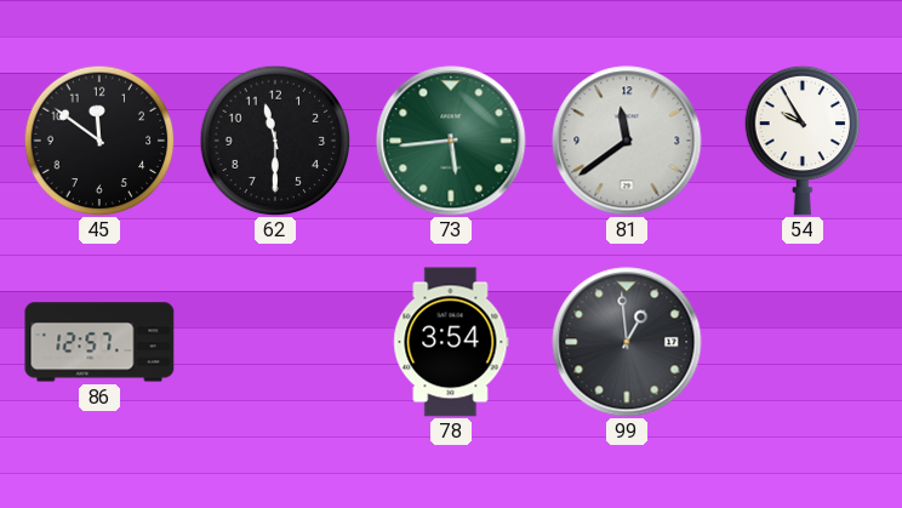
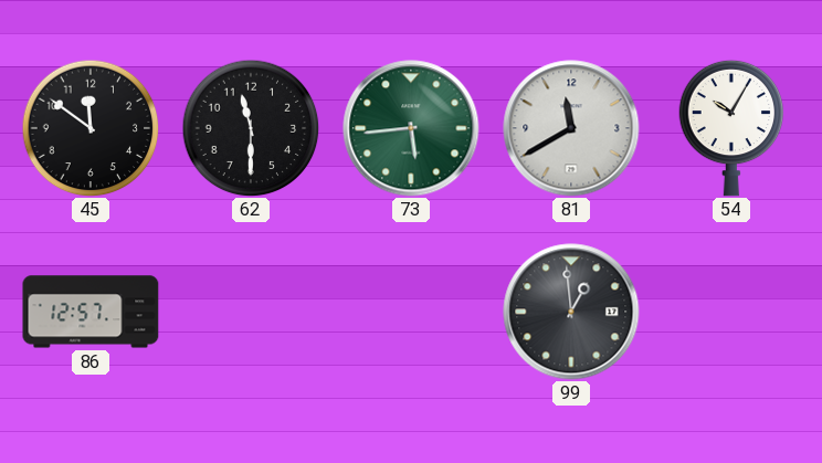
81: 11:39 -> 11:40 (571, 128)
54: 9:55 -> 10:05 (731, 128)
78: 3:54 -> none (451, 342)
